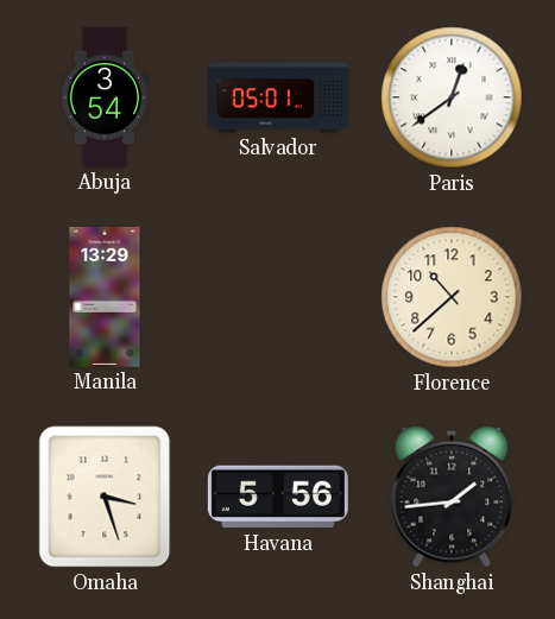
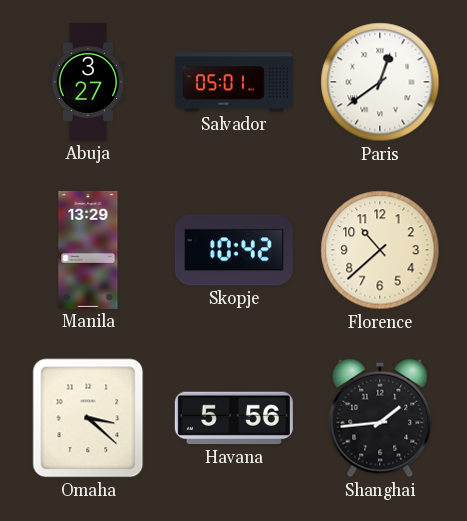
Abuja: 3:54 -> 3:27 (88, 82)
Skopje: none -> 10:42 (234, 250)
Omaha: 3:27 -> 3:22 (88, 418)
